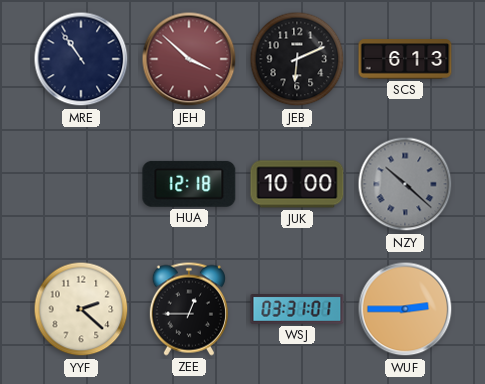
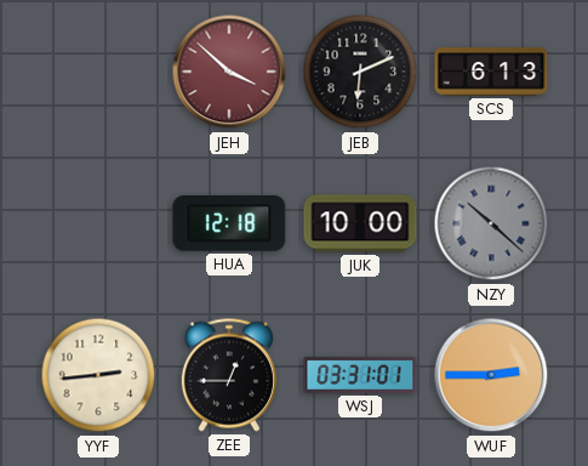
MRE: 10:54 -> none (81, 59)
YYF: 2:22 -> 2:44 (98, 375)
